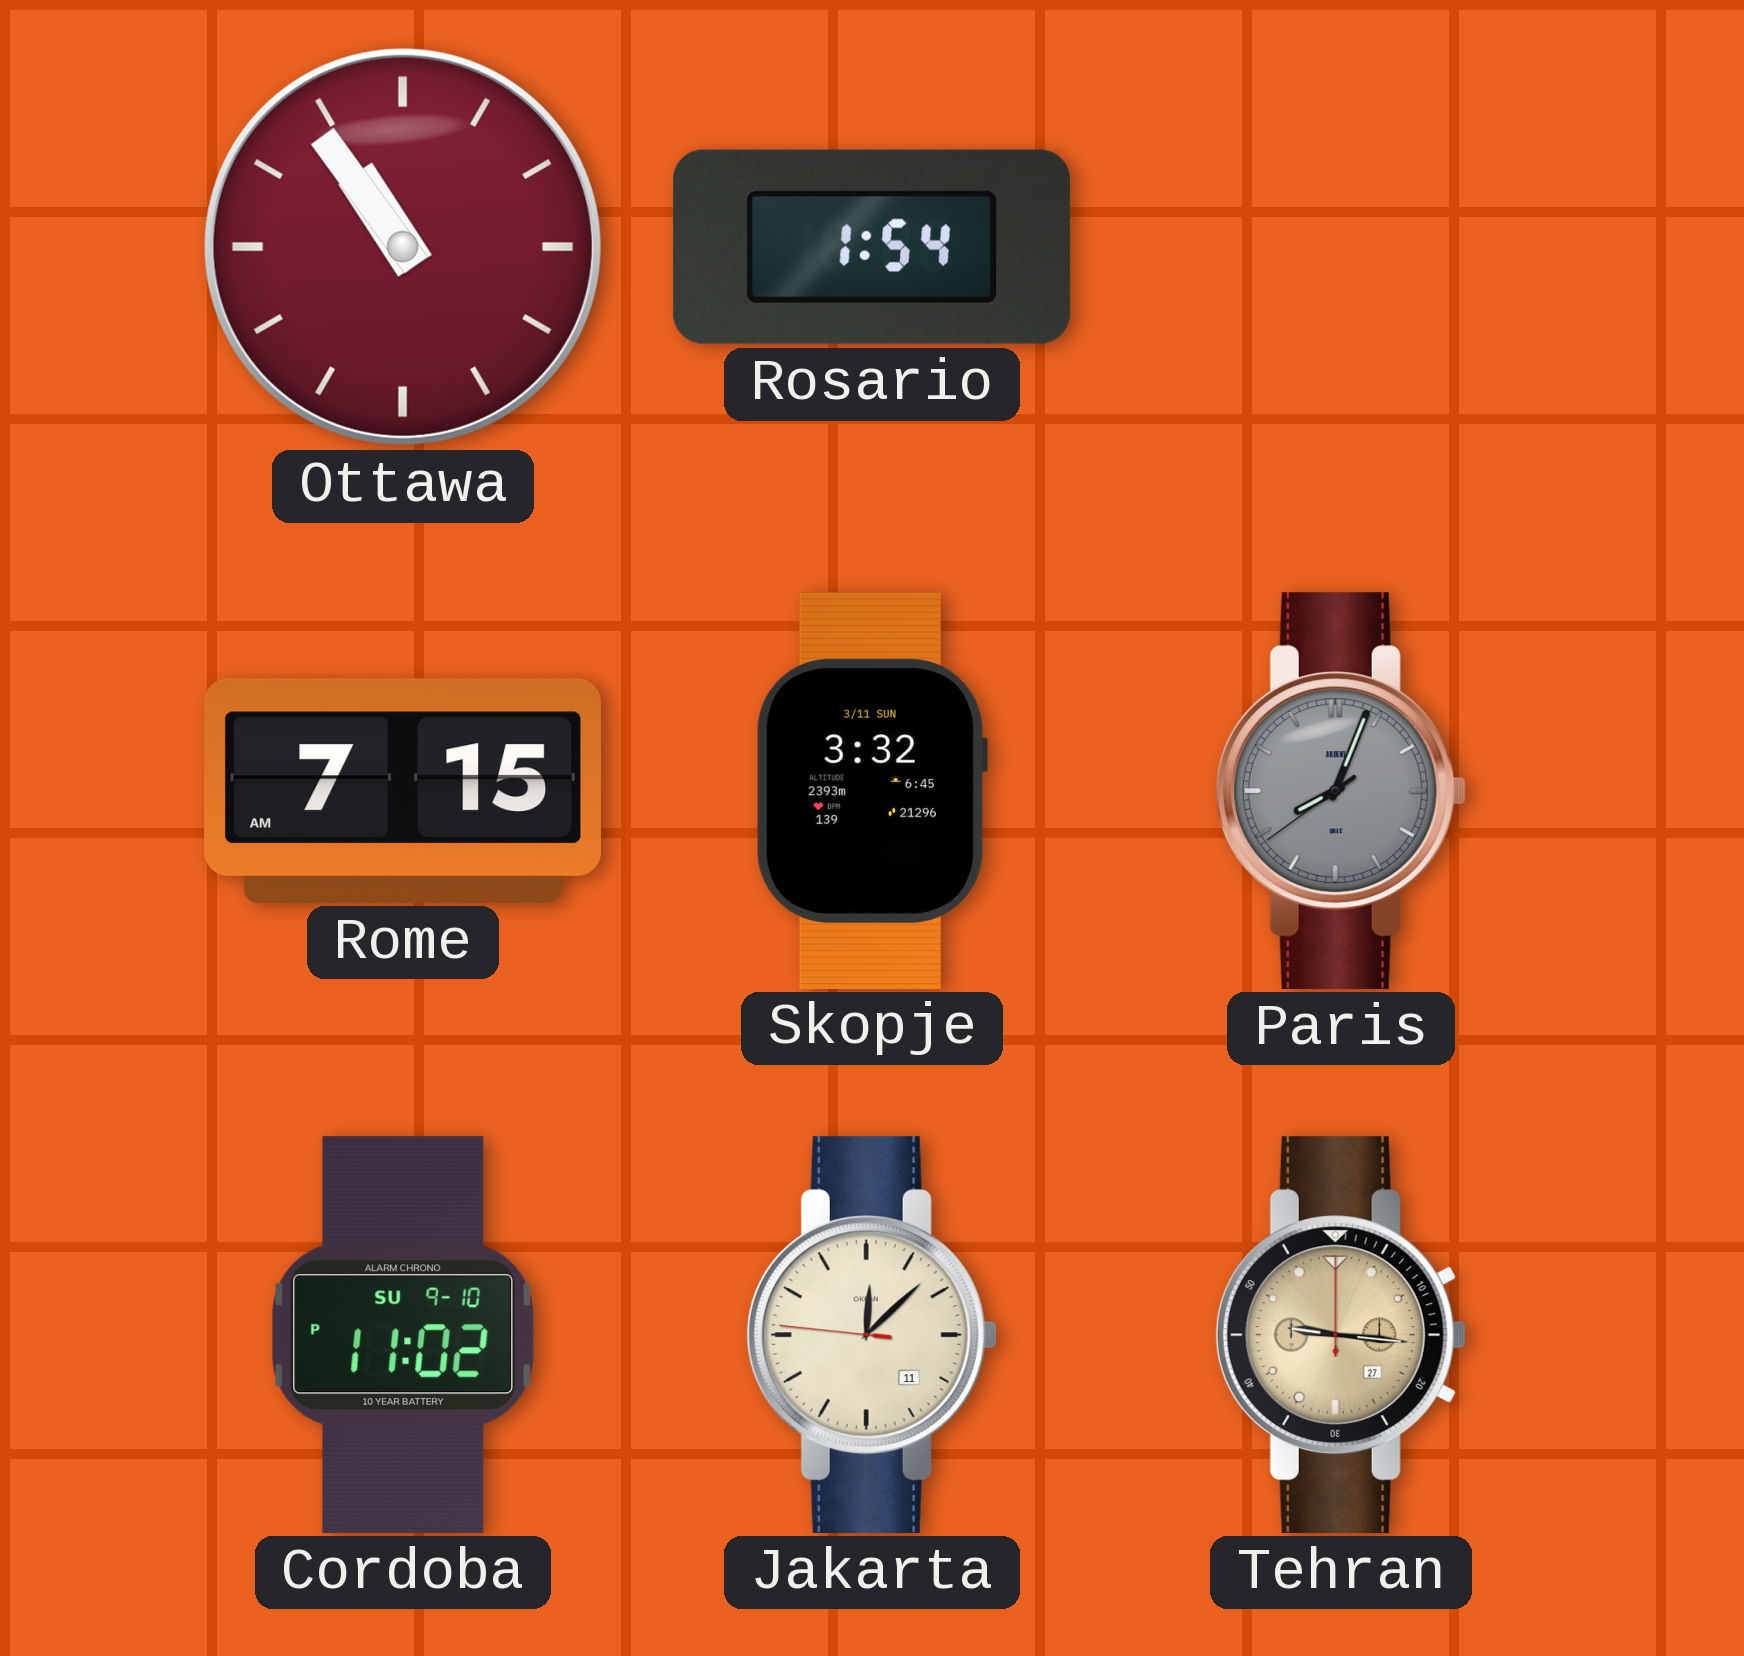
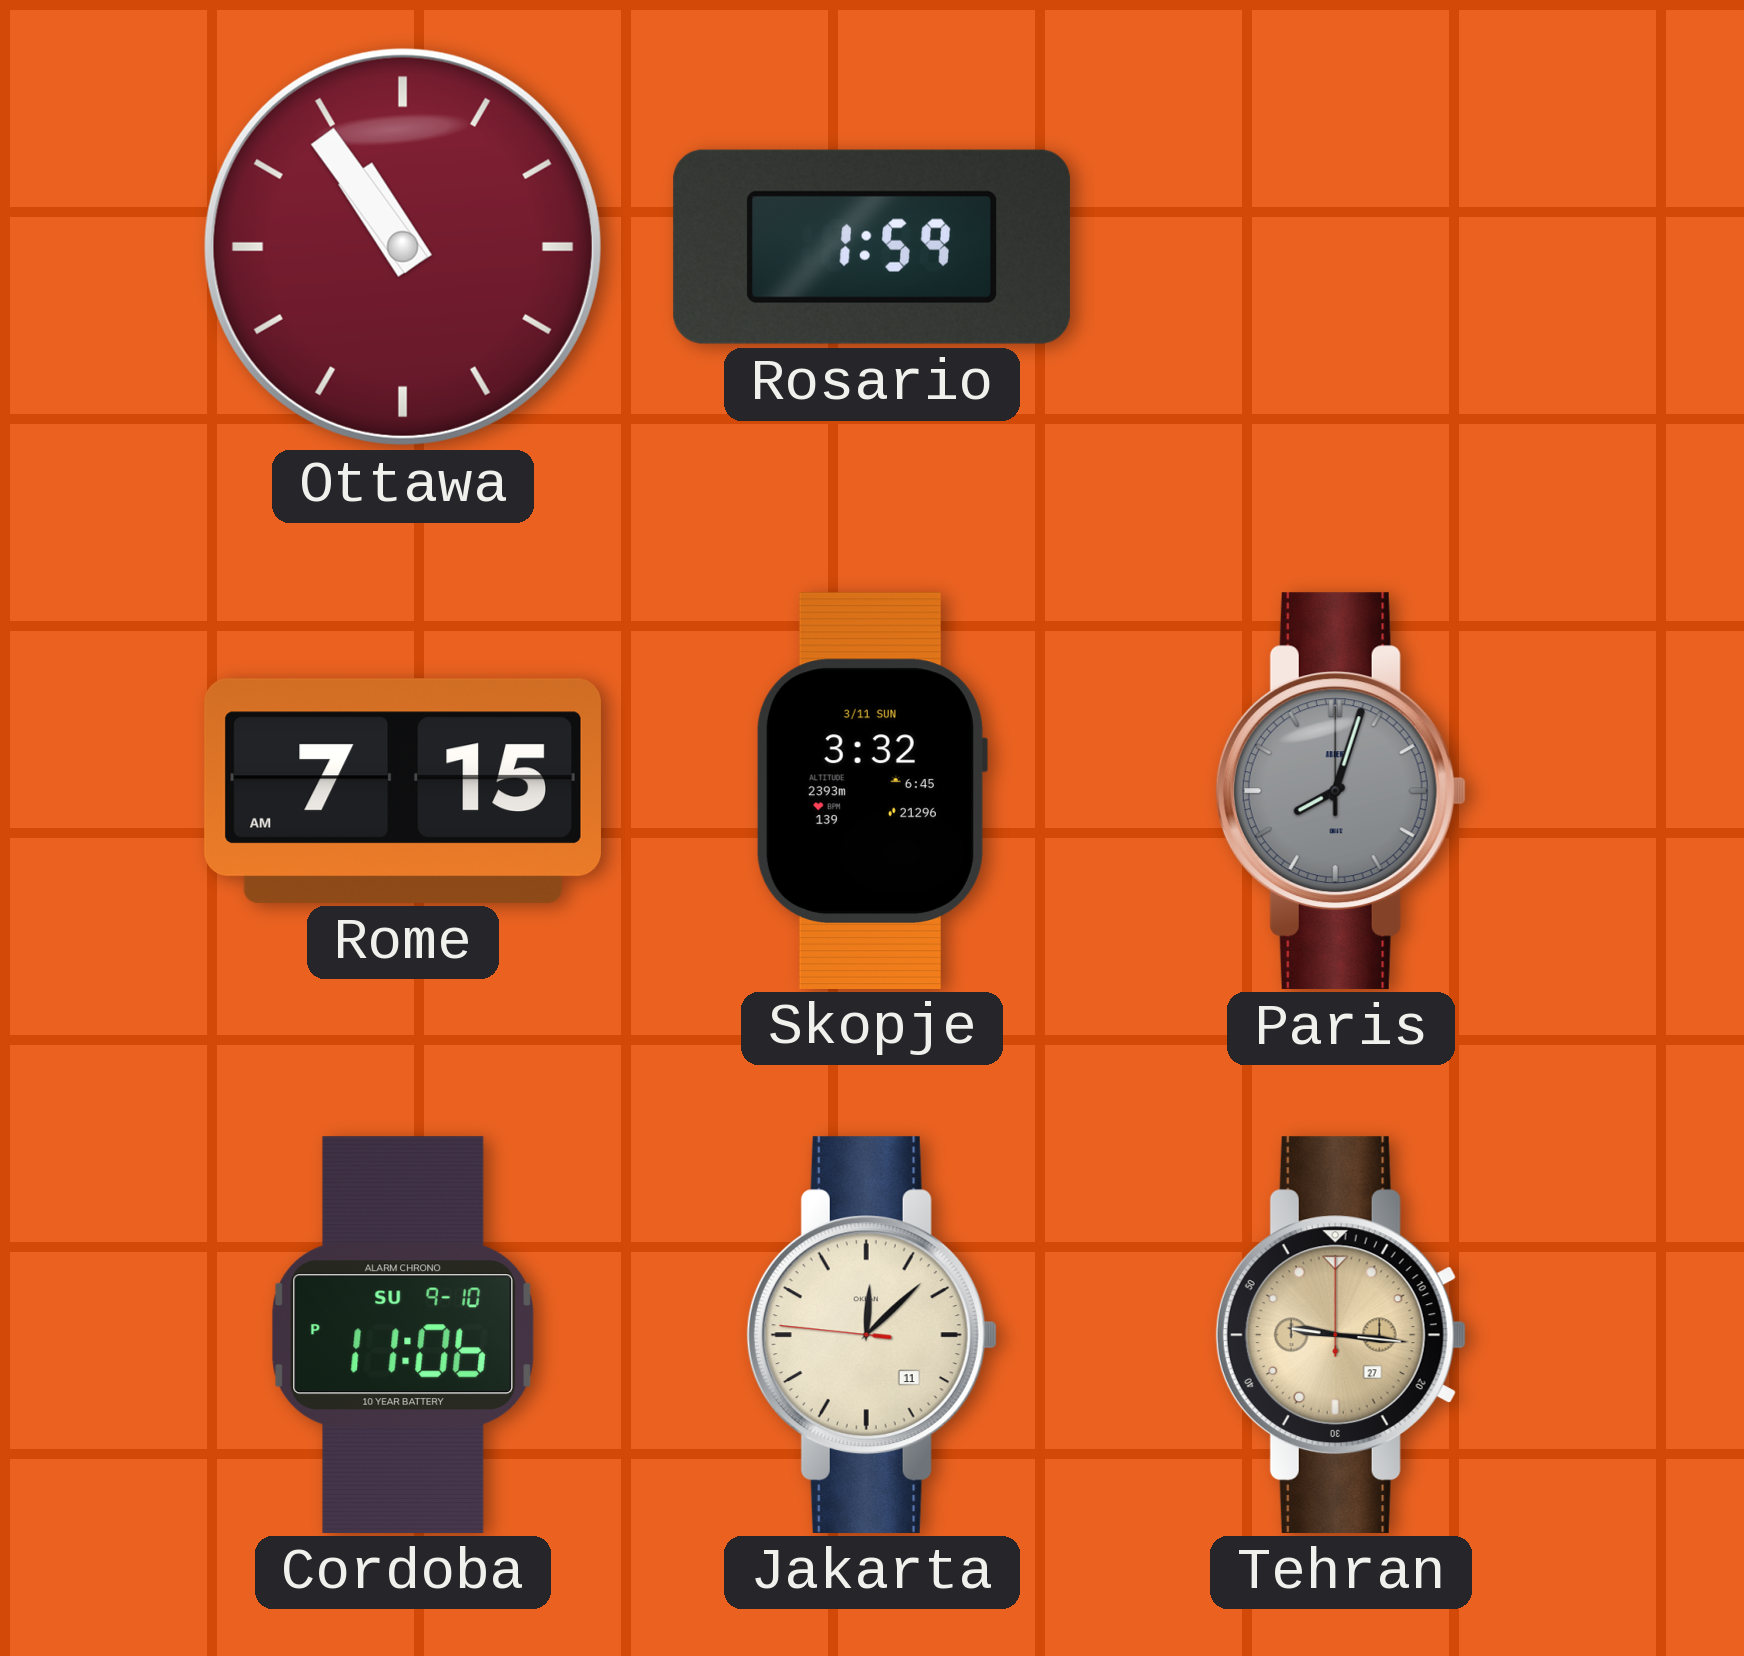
Rosario: 1:54 -> 1:59 (872, 247)
Paris: 8:03:39 -> 8:03:00 (1341, 791)
Cordoba: 11:02 -> 11:06 (403, 1335)
